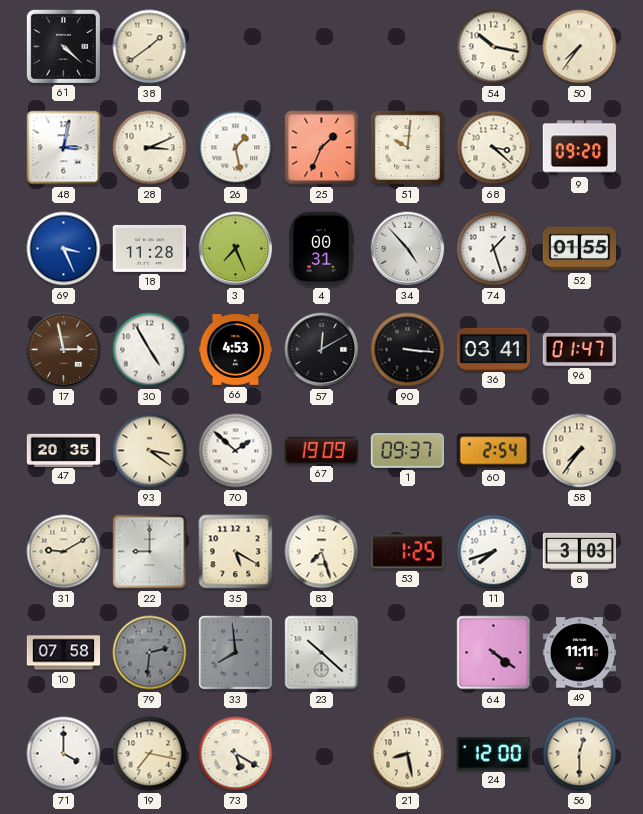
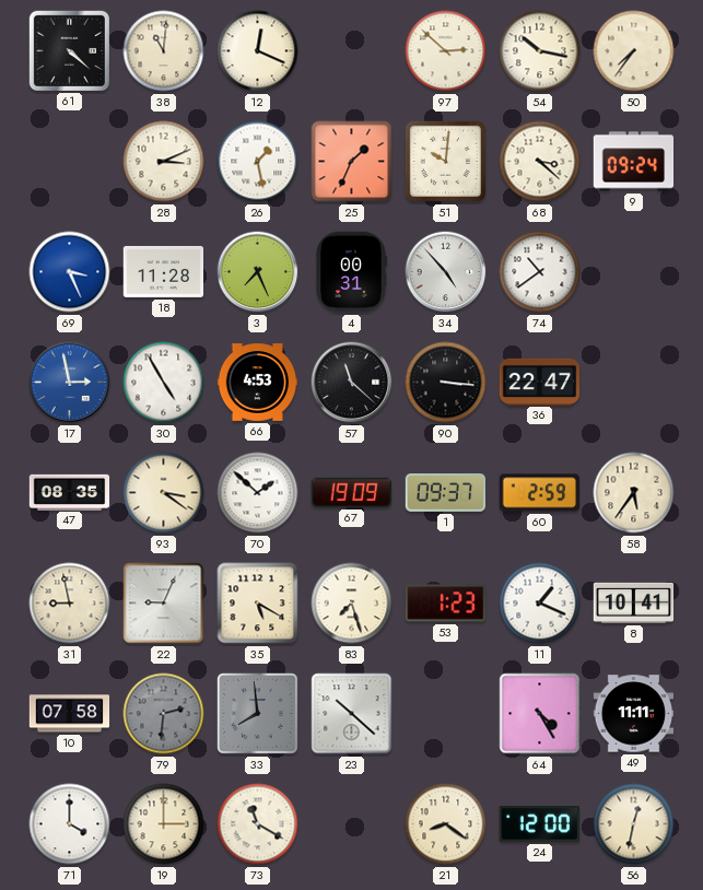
38: 1:39 -> 11:01 (164, 51)
12: none -> 12:19 (258, 51)
97: none -> 2:52 (446, 51)
48: 3:02 -> none (64, 148)
9: 09:20 -> 09:24 (634, 162)
74: 1:27 -> 10:39 (540, 272)
52: 01:55 -> none (580, 249)
17 dial: brown -> blue (70, 383)
57: 12:10 -> 11:22 (352, 383)
36: 03:41 -> 22:47 (540, 382)
96: 01:47 -> none (580, 349)
47: 20:35 -> 08:35 (70, 492)
60: 2:54 -> 2:59 (540, 493)
58: 7:36 -> 5:36 (634, 493)
31: 9:10 -> 8:58 (70, 604)
22: 9:00 -> 9:04 (164, 604)
53: 1:25 -> 1:23 (446, 604)
11: 7:42 -> 1:19 (540, 604)
8: 3:03 -> 10:41 (634, 602)
64: 4:21 -> 4:25 (540, 714)
19: 7:17 -> 3:00 (164, 824)
73: 5:20 -> 11:20 (258, 824)
21: 8:28 -> 8:21 (446, 824)
56: 12:30 -> 12:32 (634, 824)
